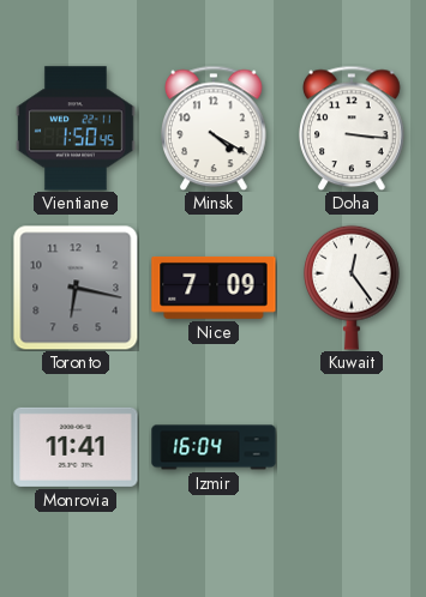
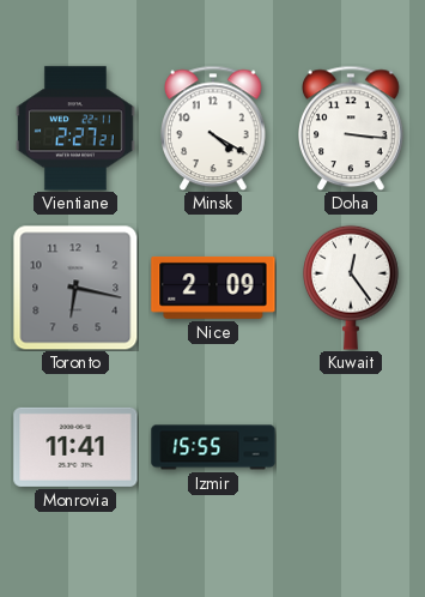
Vientiane: 1:50 -> 2:27 (75, 128)
Nice: 7:09 -> 2:09 (213, 288)
Izmir: 16:04 -> 15:55 (213, 447)
